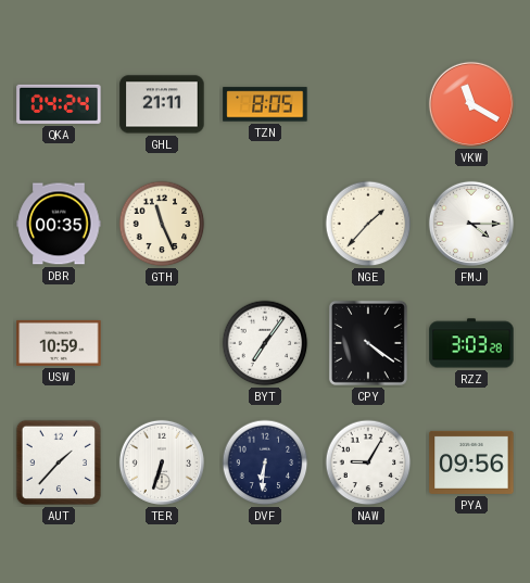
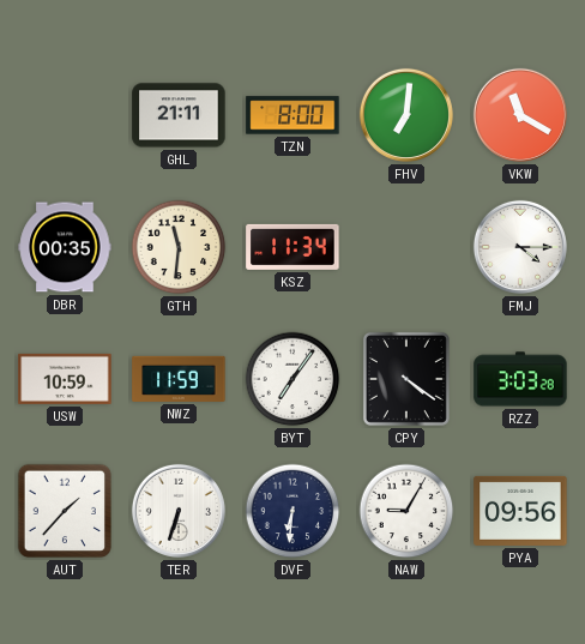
QKA: 04:24 -> none (59, 104)
TZN: 8:05 -> 8:00 (292, 115)
FHV: none -> 7:01 (406, 115)
GTH: 11:26 -> 11:31 (179, 247)
KSZ: none -> 11:34 (292, 247)
NGE: 1:37 -> none (368, 224)
NWZ: none -> 11:59 (179, 379)
